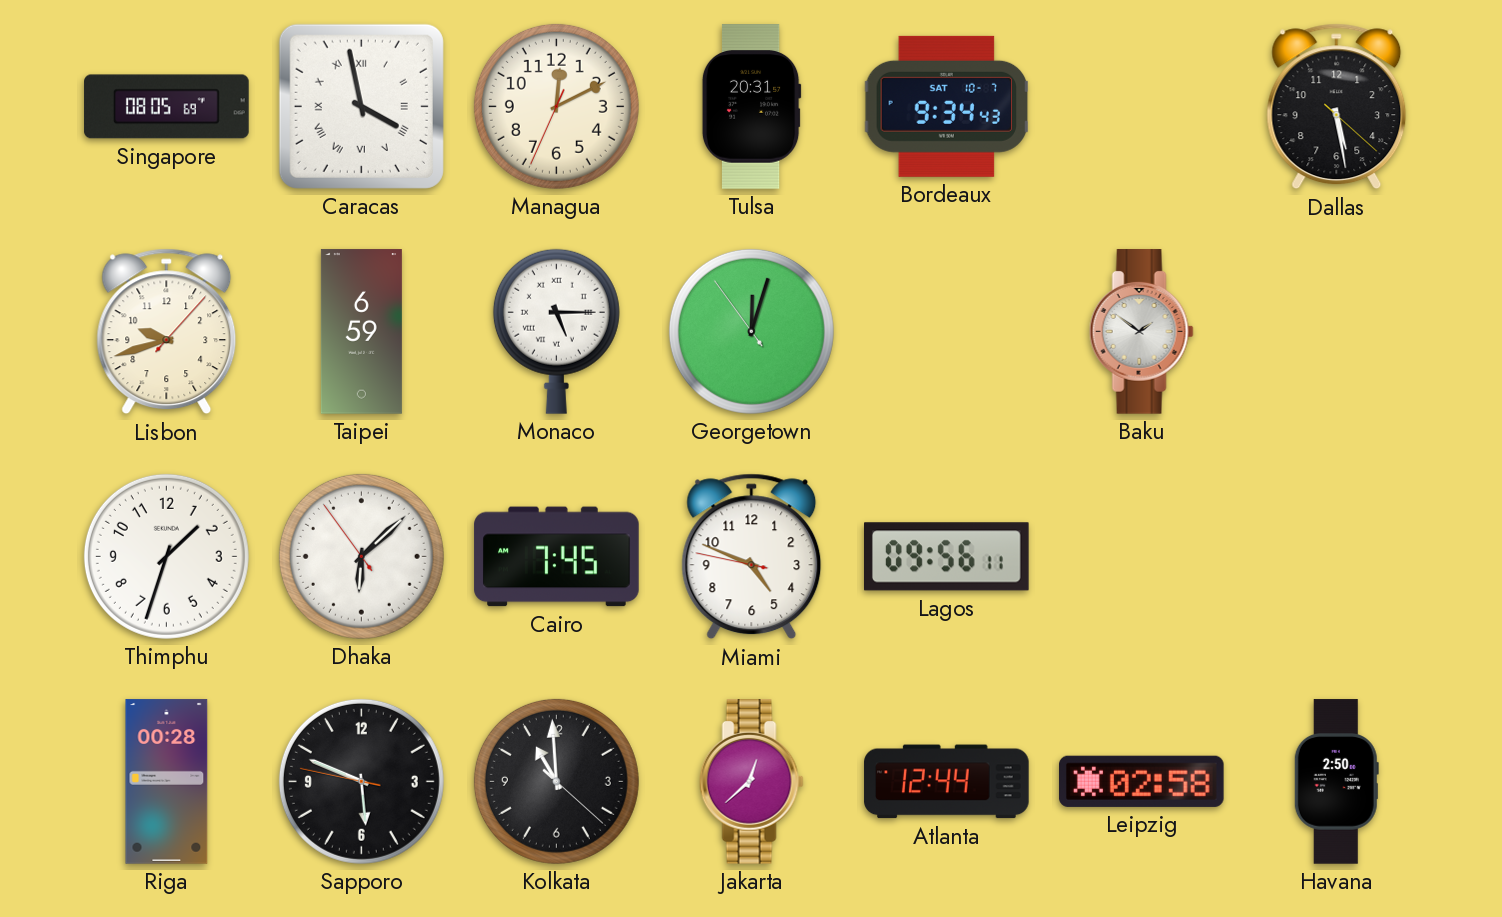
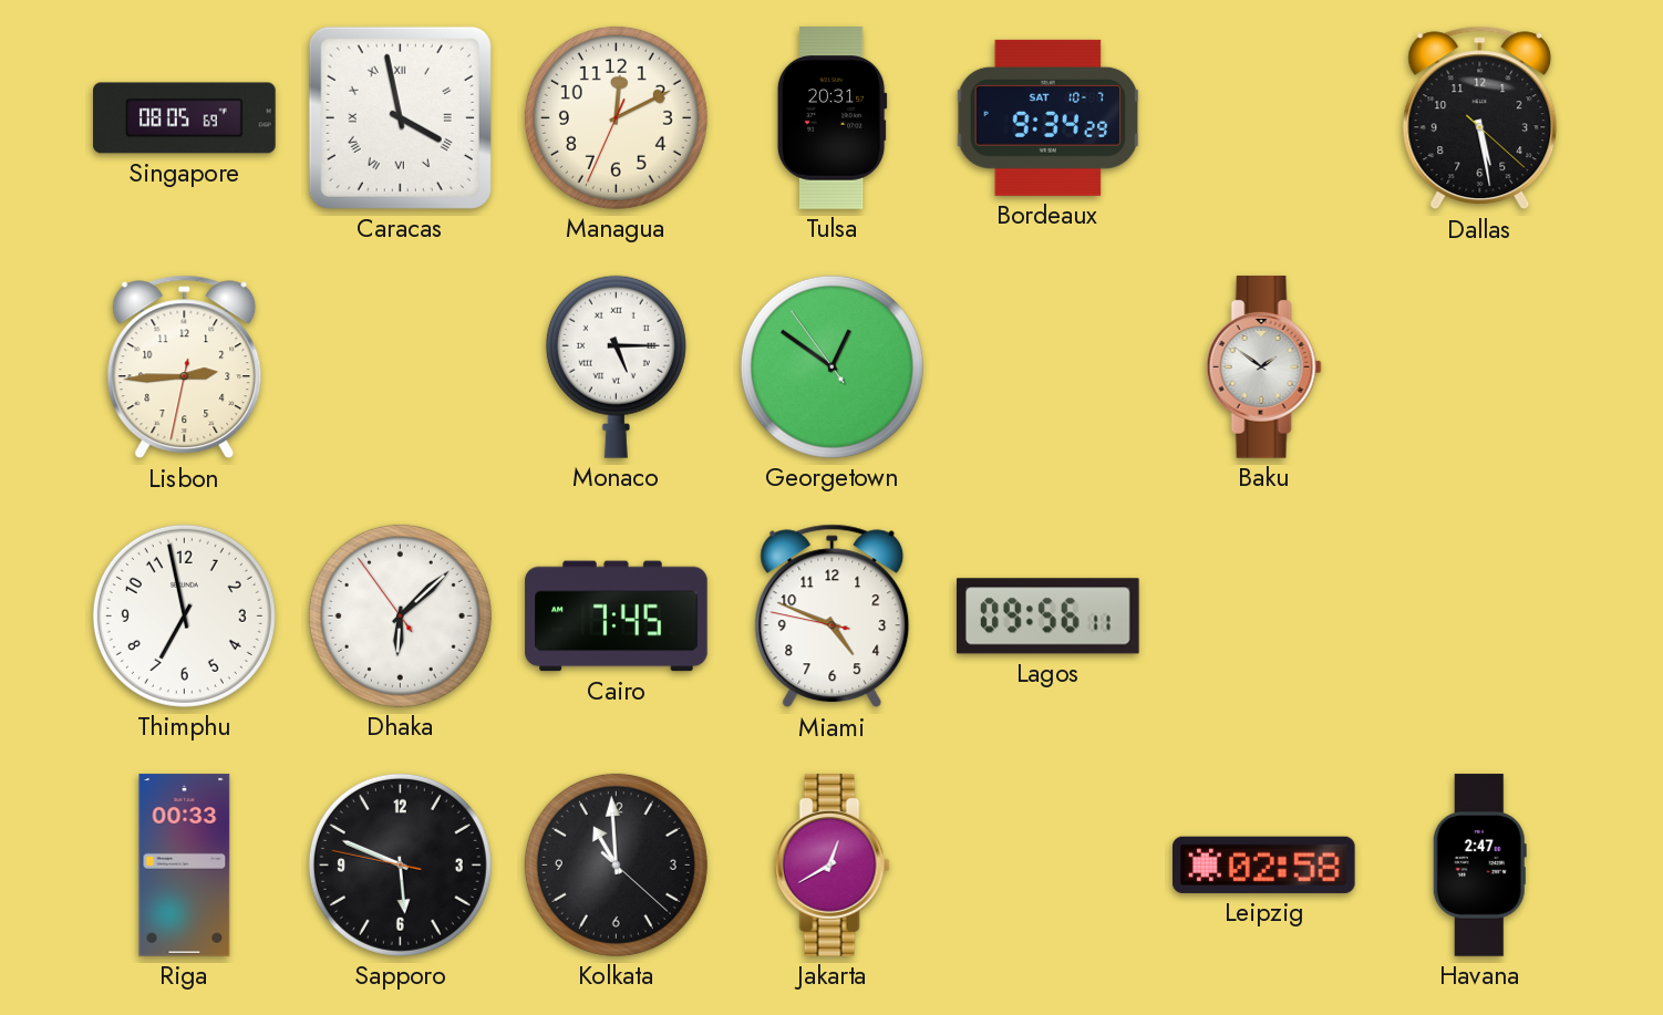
Bordeaux: 9:34:43 -> 9:34:29 (1049, 117)
Lisbon: 9:42 -> 2:44 (185, 367)
Taipei: 6:59 -> none (361, 332)
Georgetown: 12:02 -> 12:50 (832, 366)
Thimphu: 1:33 -> 6:58 (184, 615)
Riga: 00:28 -> 00:33 (185, 866)
Jakarta: 12:38 -> 12:40 (832, 866)
Atlanta: 12:44 -> none (947, 782)
Havana: 2:50 -> 2:47 (1479, 866)
